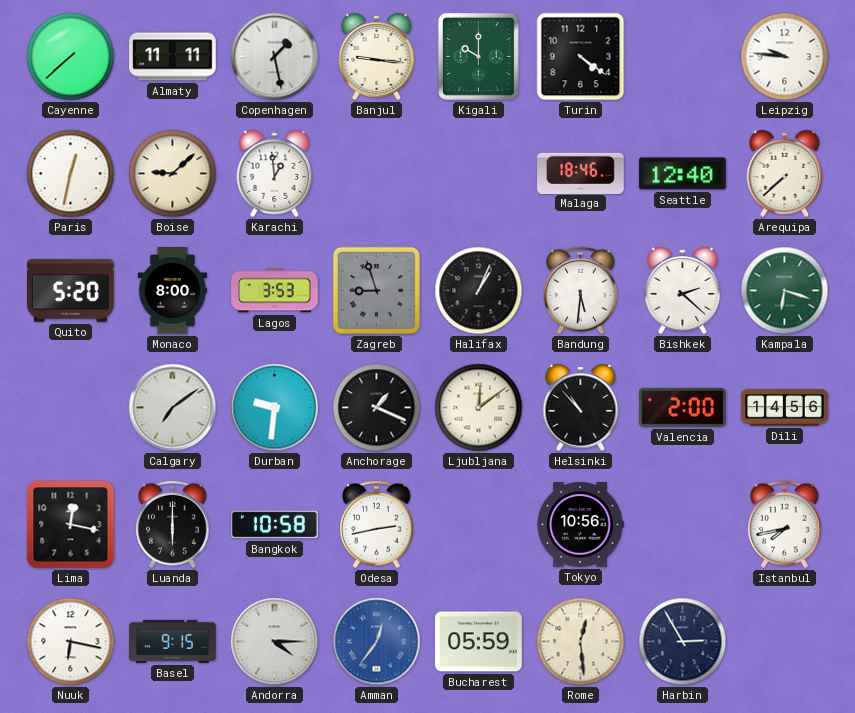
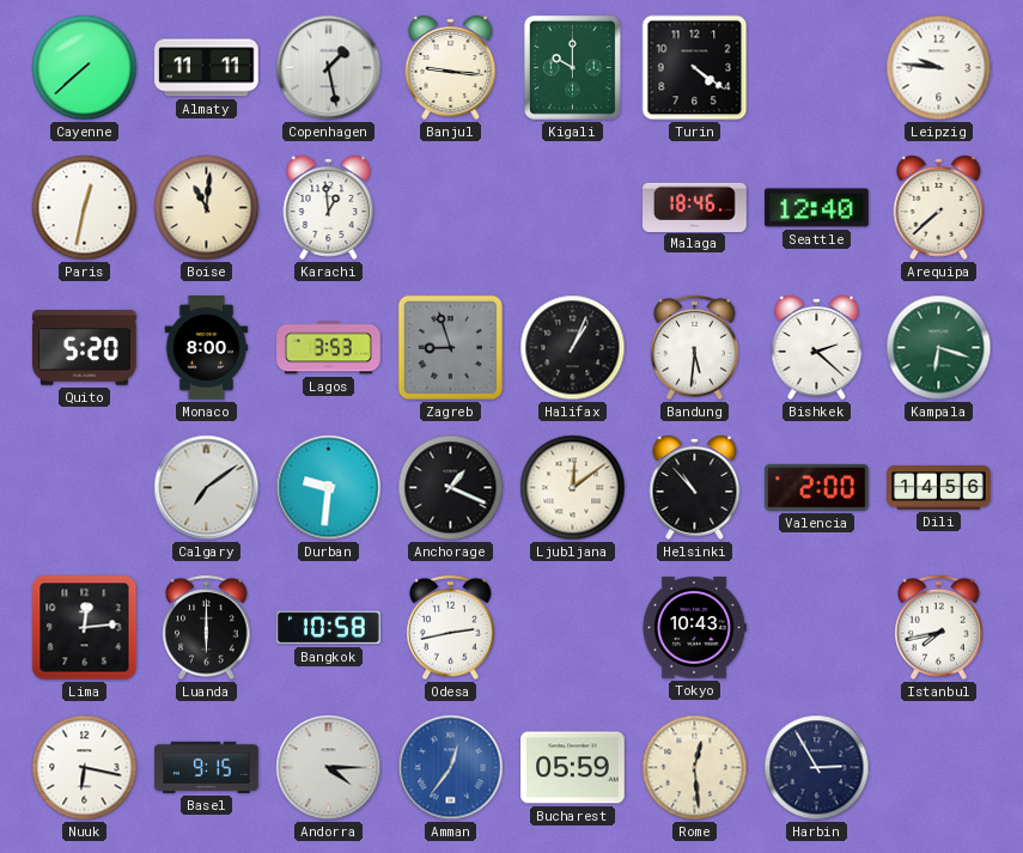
Boise: 9:08 -> 11:01 (207, 208)
Lima: 12:17 -> 12:14 (85, 628)
Tokyo: 10:56 -> 10:43 (694, 628)
